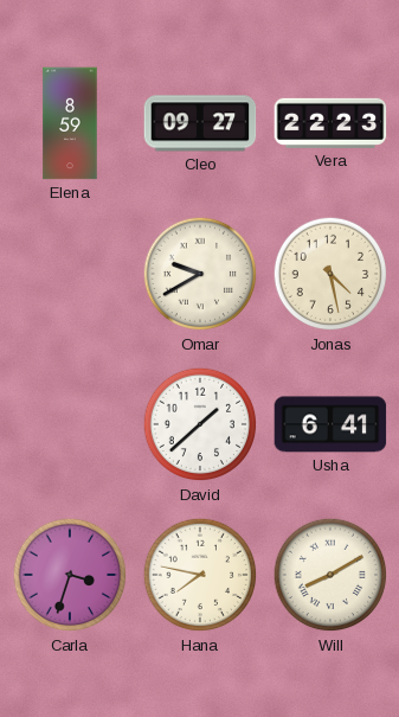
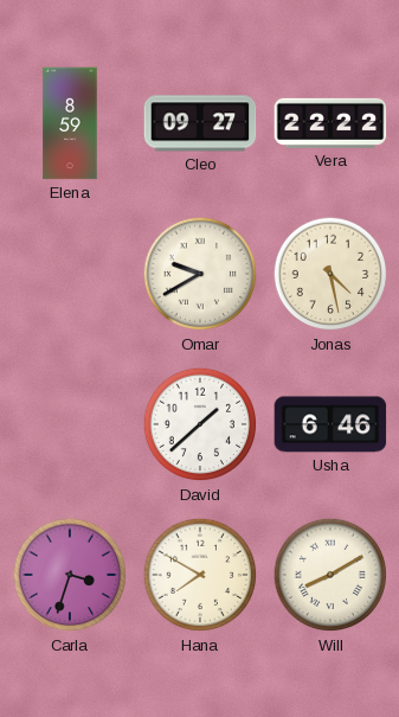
Vera: 22:23 -> 22:22 (330, 123)
Usha: 6:41 -> 6:46 (330, 424)
Hana: 7:47 -> 7:50 (200, 575)
